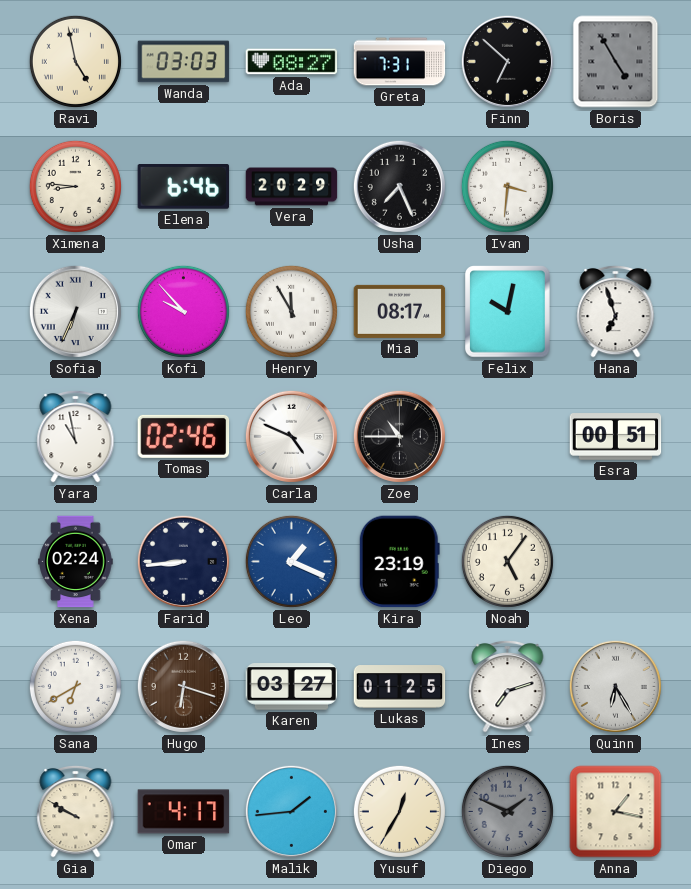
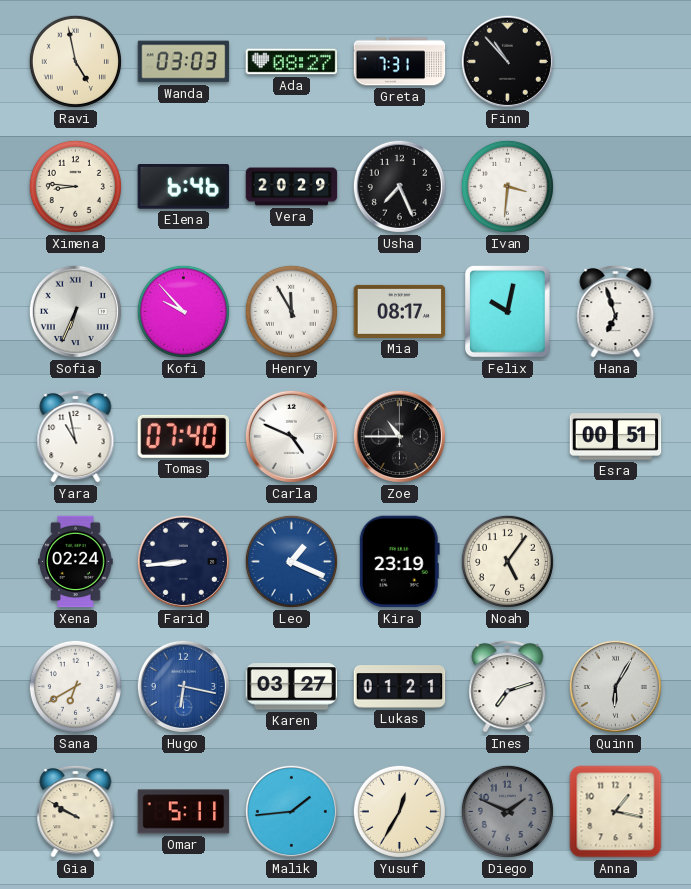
Finn: 6:52 -> 10:53 (507, 61)
Boris: 4:55 -> none (616, 62)
Tomas: 02:46 -> 07:40 (184, 436)
Hugo: 6:18 -> 6:17 (183, 686)
Hugo dial: brown -> blue (183, 686)
Lukas: 01:25 -> 01:21 (400, 687)
Quinn: 6:25 -> 6:05 (615, 686)
Omar: 4:17 -> 5:11 (184, 812)
